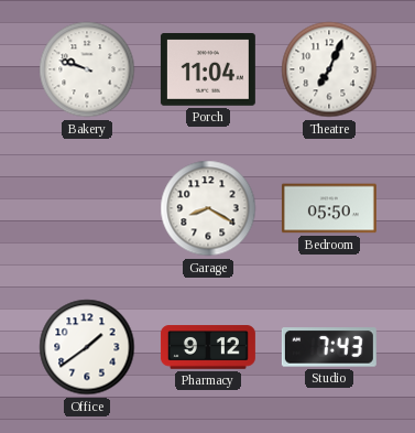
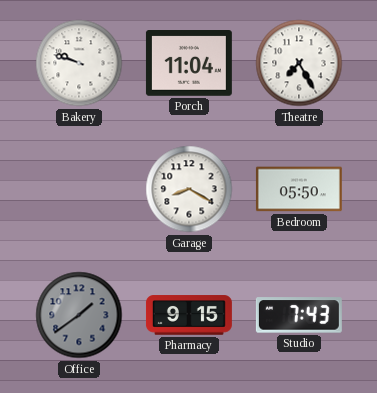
Theatre: 7:04 -> 7:25 (299, 63)
Office dial: white -> grey (79, 315)
Pharmacy: 9:12 -> 9:15 (189, 315)
